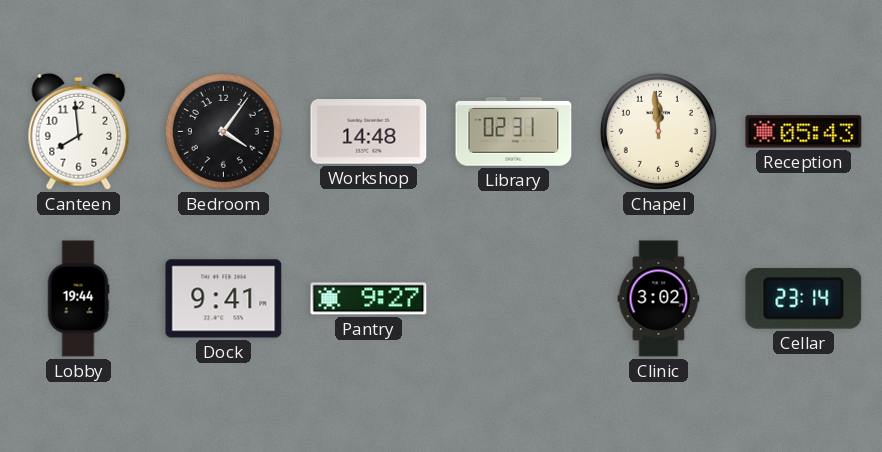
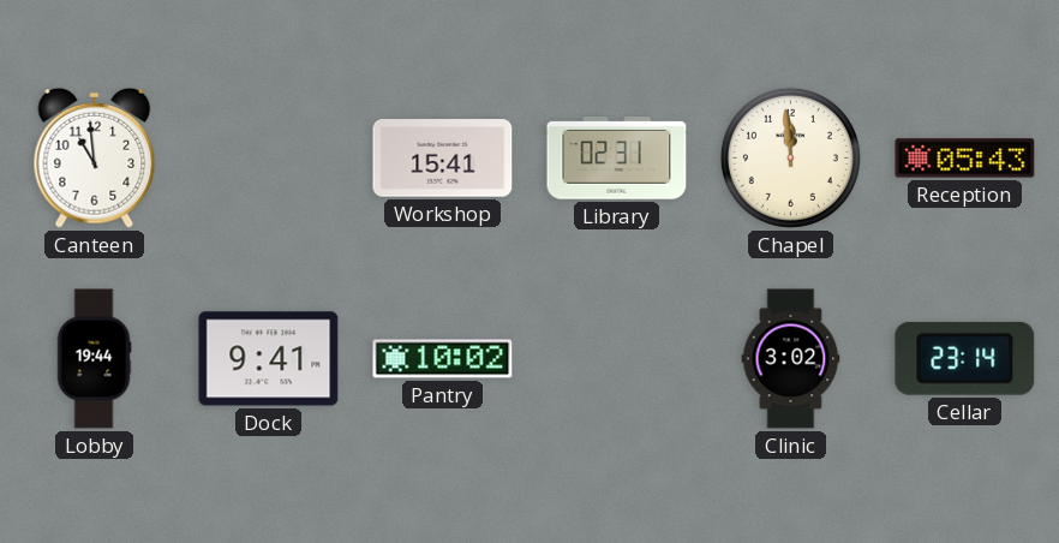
Canteen: 7:59 -> 10:59 (95, 157)
Bedroom: 4:06 -> none (223, 131)
Workshop: 14:48 -> 15:41 (443, 159)
Pantry: 9:27 -> 10:02 (443, 359)
